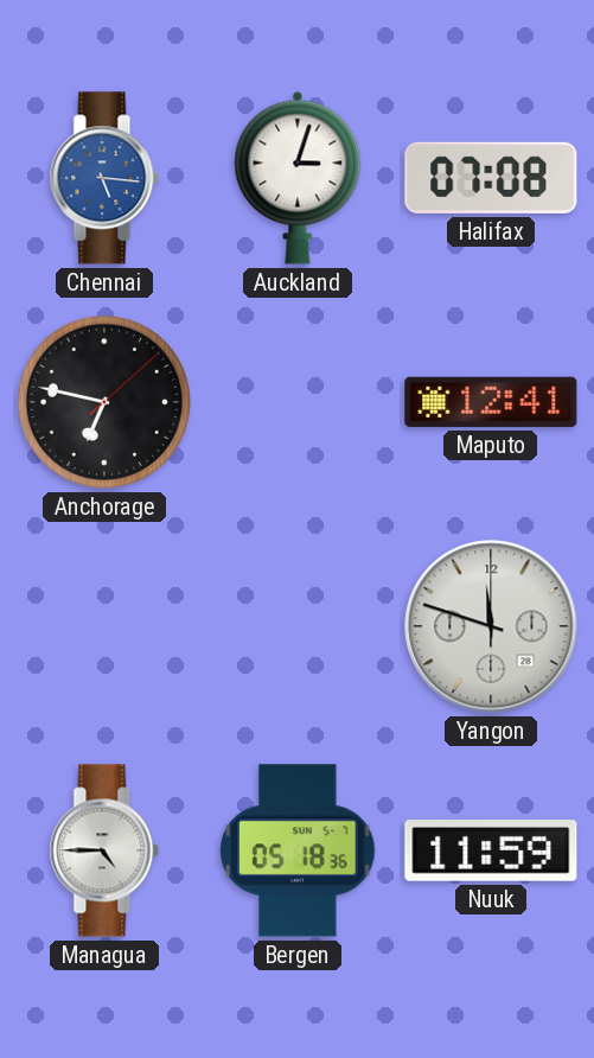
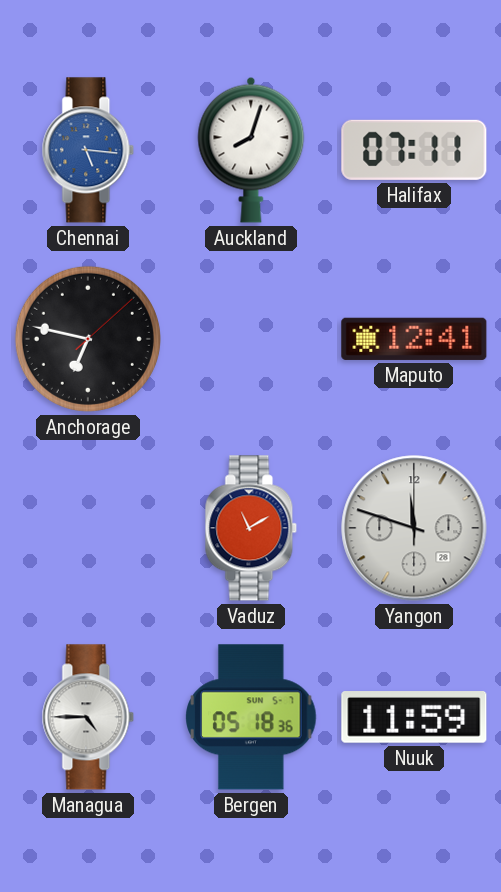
Auckland: 3:03 -> 8:03 (251, 150)
Halifax: 07:08 -> 07:11 (414, 150)
Vaduz: none -> 11:10 (251, 528)
